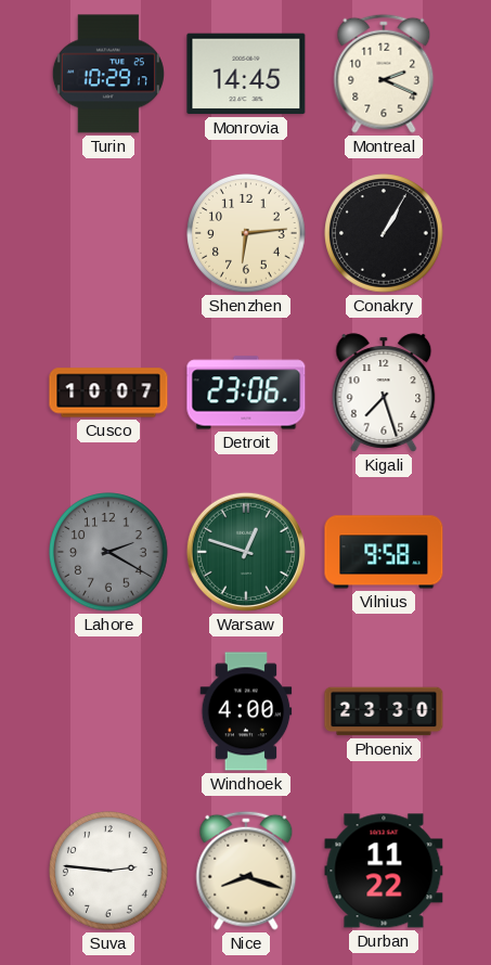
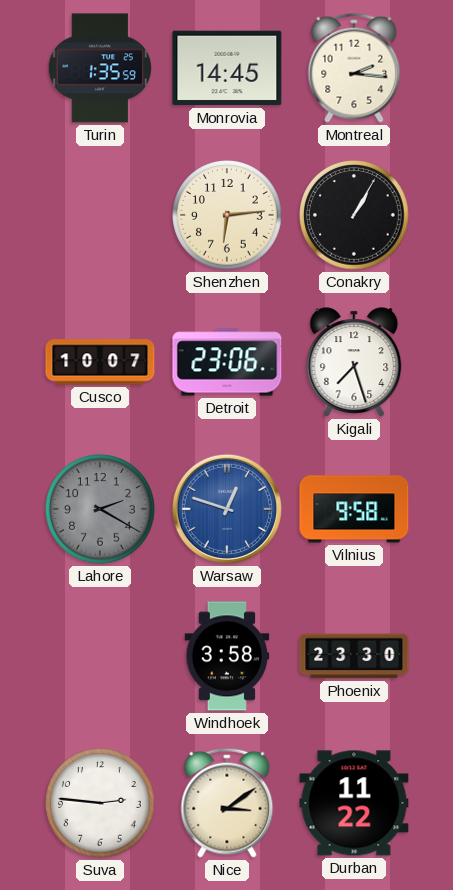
Turin: 10:29 -> 1:35 (100, 68)
Montreal: 2:19 -> 2:16 (354, 68)
Warsaw dial: green -> blue (227, 509)
Windhoek: 4:00 -> 3:58 (227, 656)
Nice: 8:18 -> 3:09 (227, 803)
